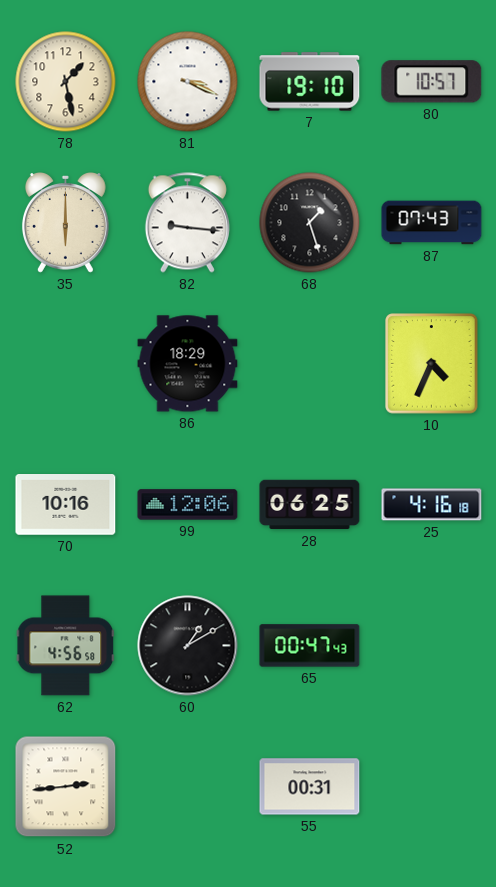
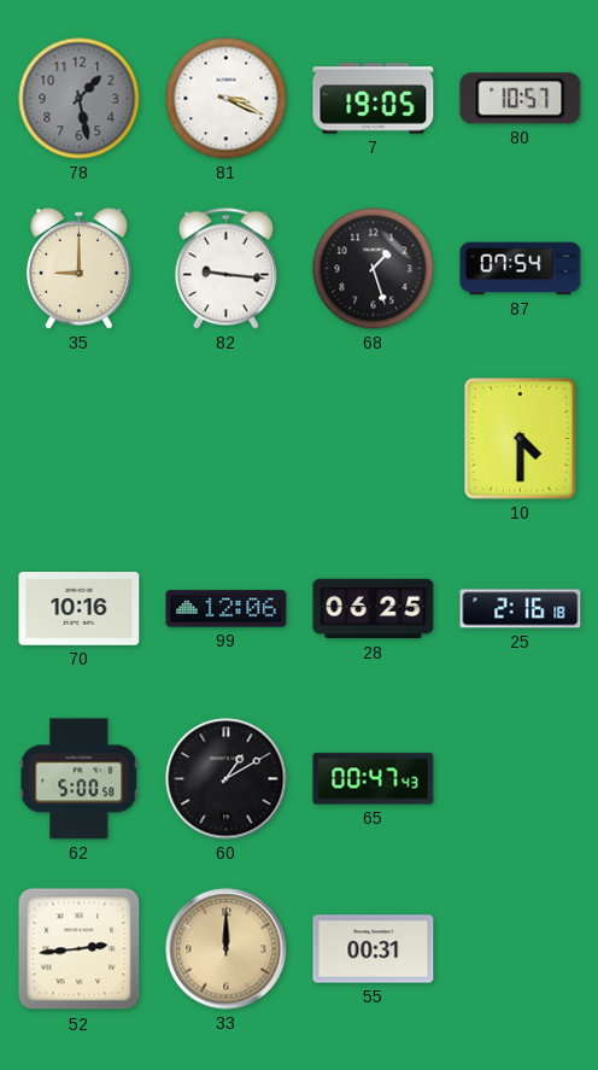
78 dial: cream -> grey (80, 99)
7: 19:10 -> 19:05 (374, 99)
35: 6:00 -> 9:00 (78, 269)
87: 07:43 -> 07:54 (521, 269)
86: 18:29 -> none (188, 364)
10: 4:34 -> 4:30 (521, 439)
25: 4:16 -> 2:16 (521, 609)
62: 4:56 -> 5:00 (80, 779)
33: none -> 12:00 (227, 949)
